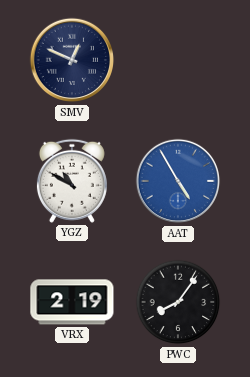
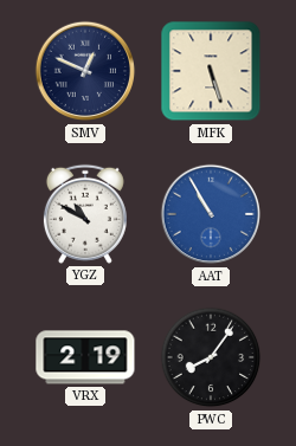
MFK: none -> 5:27 (211, 71)
AAT: 4:55 -> 10:55 (211, 214)
